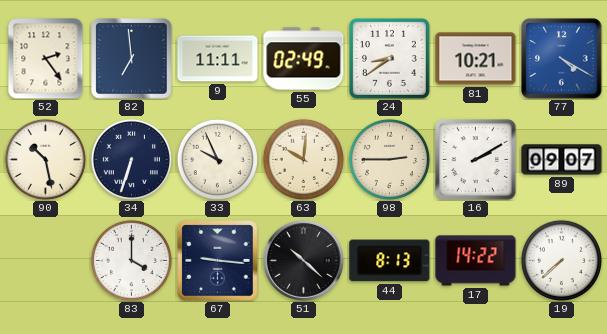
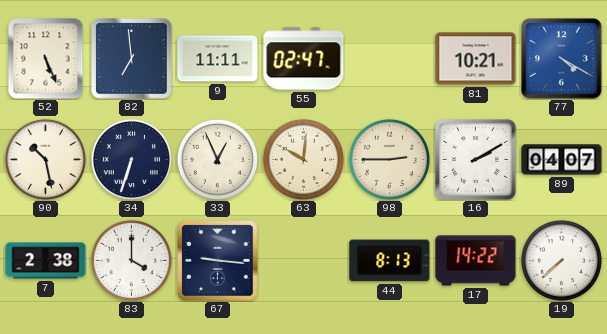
52: 2:24 -> 5:26 (46, 58)
55: 02:49 -> 02:47 (304, 59)
24: 8:39 -> none (389, 58)
33: 9:56 -> 12:56 (217, 159)
89: 09:07 -> 04:07 (562, 160)
7: none -> 2:38 (46, 261)
51: 10:22 -> none (303, 260)
